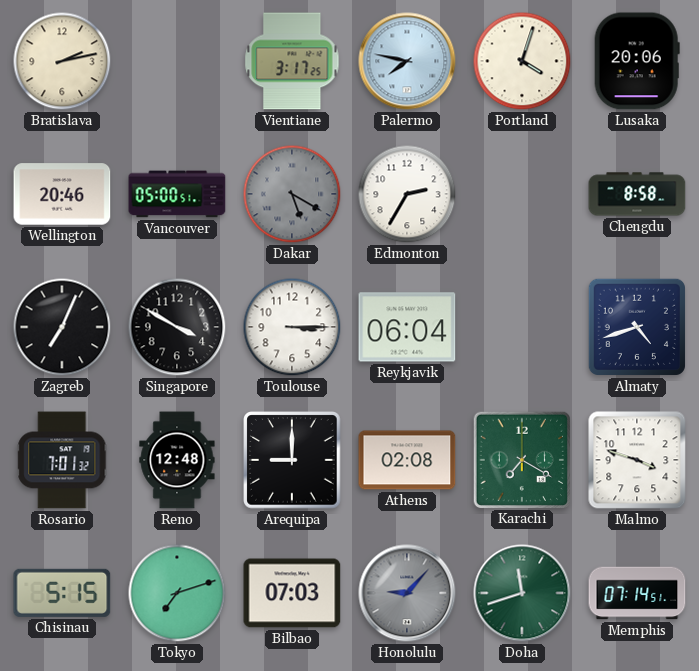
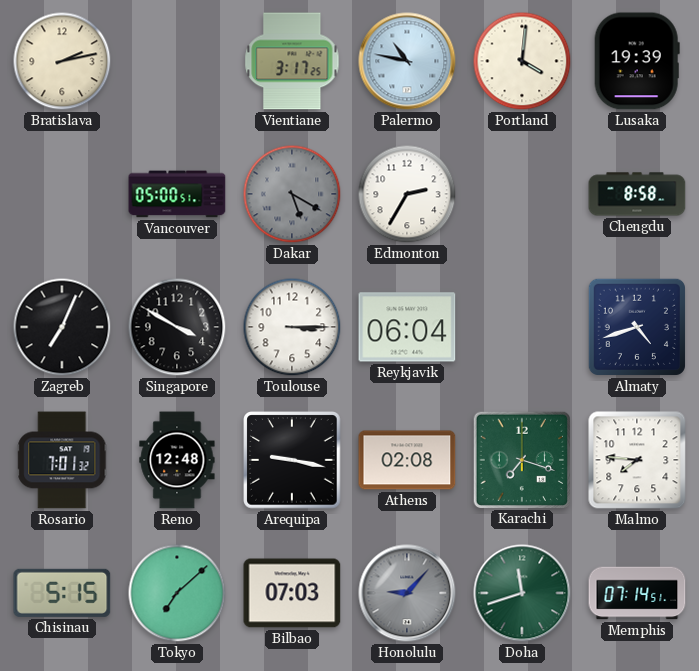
Palermo: 7:47 -> 10:47 (407, 61)
Portland: 4:03 -> 4:01 (522, 61)
Lusaka: 20:06 -> 19:39 (637, 61)
Wellington: 20:46 -> none (62, 194)
Arequipa: 9:00 -> 9:17 (292, 460)
Karachi: 7:20 -> 7:18 (521, 459)
Malmo: 3:48 -> 7:46 (637, 460)
Tokyo: 7:12 -> 7:08 (177, 593)
